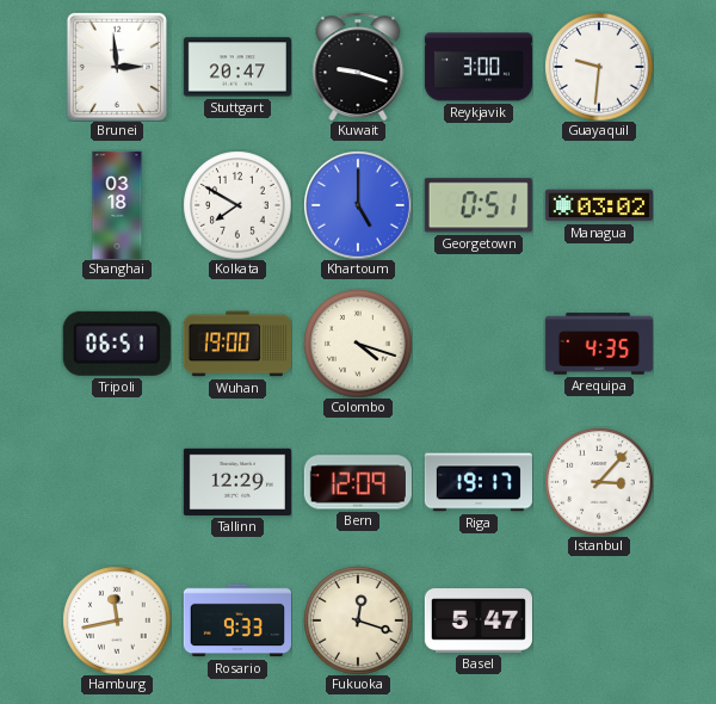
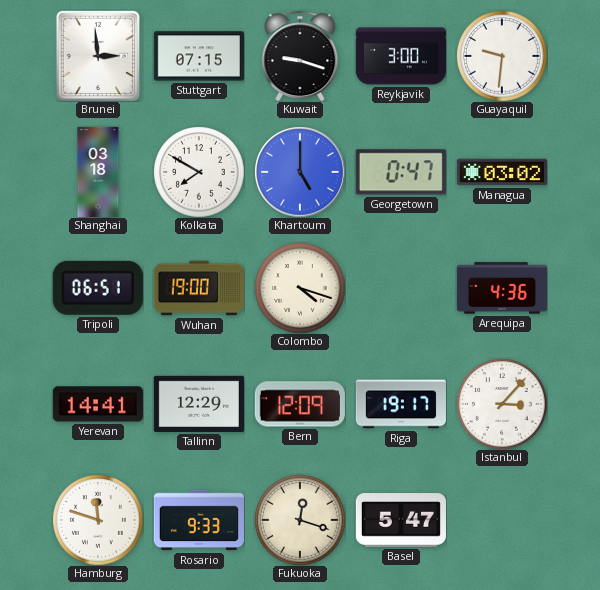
Stuttgart: 20:47 -> 07:15 (199, 56)
Georgetown: 0:51 -> 0:47 (401, 172)
Arequipa: 4:35 -> 4:36 (502, 288)
Yerevan: none -> 14:41 (98, 404)
Hamburg: 11:43 -> 11:48 (98, 520)
